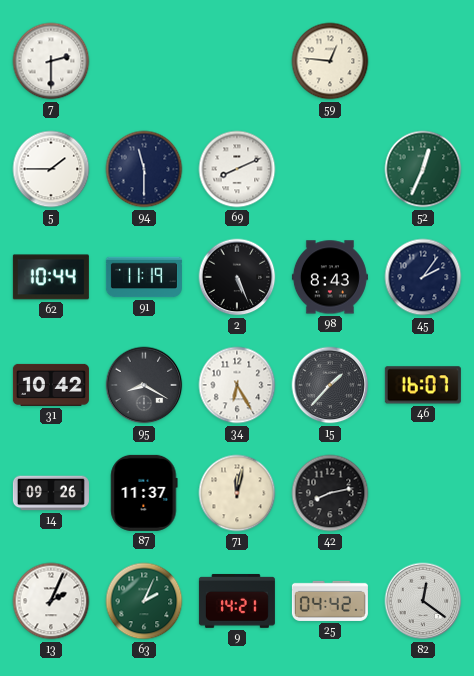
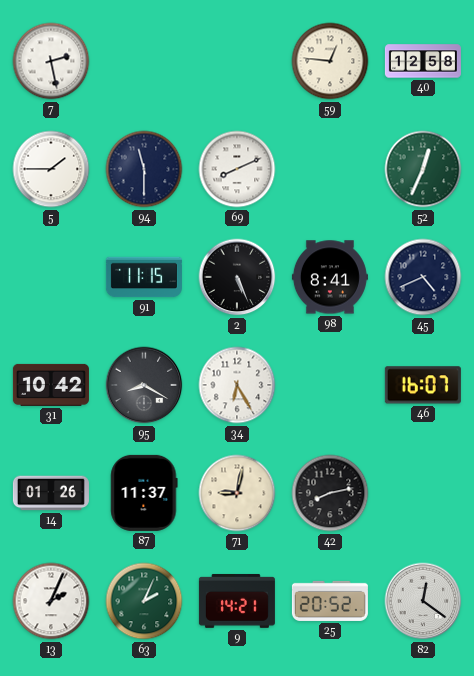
7: 2:30 -> 2:28 (51, 61)
40: none -> 12:58 (423, 61)
62: 10:44 -> none (51, 277)
91: 11:19 -> 11:15 (144, 277)
98: 8:43 -> 8:41 (330, 277)
45: 2:06 -> 4:41 (423, 277)
15: 1:37 -> none (330, 385)
14: 09:26 -> 01:26 (51, 493)
71: 12:02 -> 9:02 (237, 493)
25: 04:42 -> 20:52 (330, 601)
